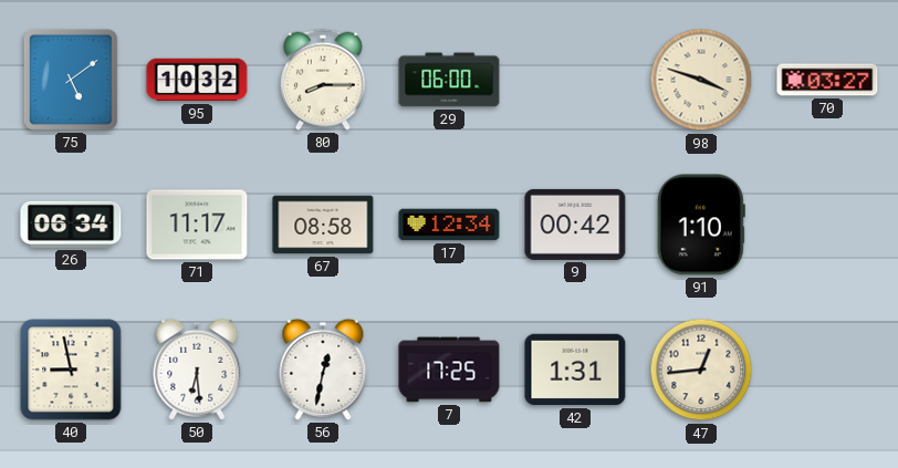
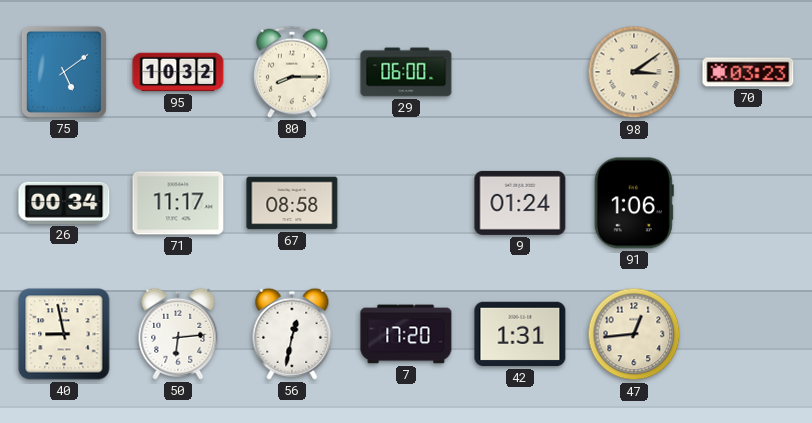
98: 3:48 -> 3:09 (634, 72)
70: 03:27 -> 03:23 (748, 72)
26: 06:34 -> 00:34 (64, 203)
17: 12:34 -> none (449, 225)
9: 00:42 -> 01:24 (520, 203)
91: 1:10 -> 1:06 (634, 203)
50: 6:29 -> 6:14 (178, 334)
7: 17:25 -> 17:20 (406, 334)
